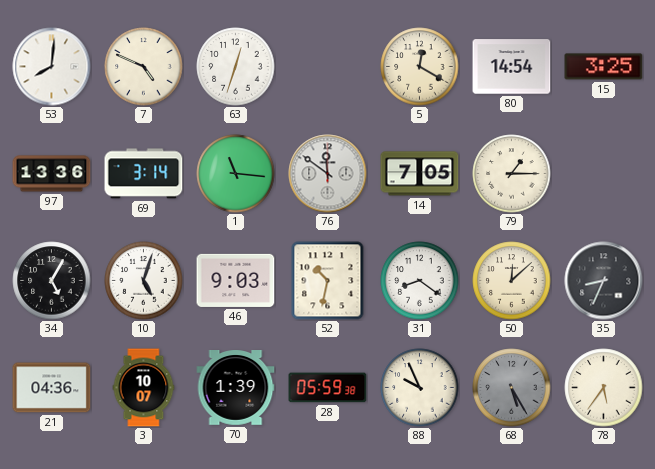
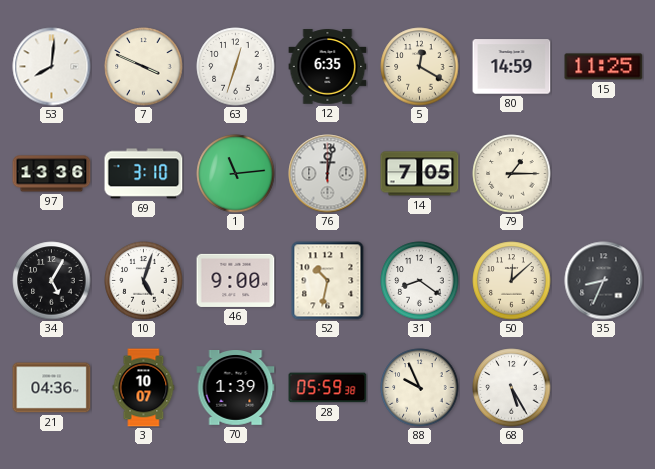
7: 4:49 -> 3:49 (144, 67)
12: none -> 6:35 (328, 67)
80: 14:54 -> 14:59 (512, 67)
15: 3:25 -> 11:25 (604, 67)
69: 3:14 -> 3:10 (144, 174)
1: 11:16 -> 11:14 (236, 174)
76: 11:51 -> 12:02 (328, 174)
46: 9:03 -> 9:00 (236, 280)
68 dial: grey -> white (512, 388)
78: 5:36 -> none (604, 388)
